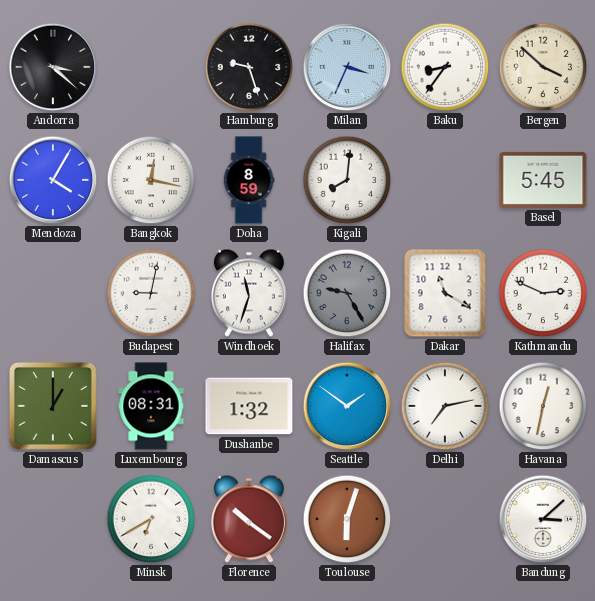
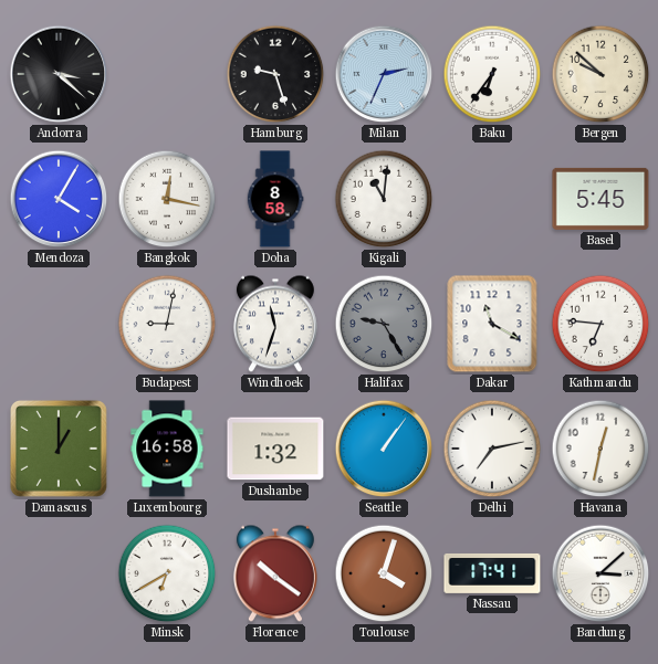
Milan: 3:34 -> 2:34 (384, 74)
Baku: 8:36 -> 6:36 (492, 74)
Bergen: 3:52 -> 9:52 (600, 74)
Doha: 8:59 -> 8:58 (275, 199)
Kigali: 8:01 -> 11:01 (384, 199)
Kathmandu: 2:49 -> 6:46 (600, 324)
Luxembourg: 08:31 -> 16:58 (167, 449)
Seattle: 1:51 -> 1:06 (384, 449)
Toulouse: 6:03 -> 4:03 (384, 573)
Nassau: none -> 17:41 (492, 573)
